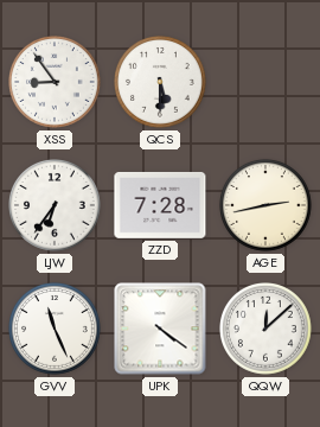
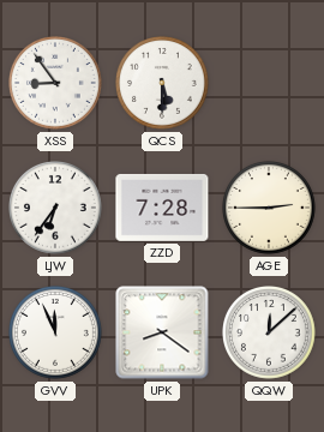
AGE: 2:43 -> 2:45 (270, 209)
GVV: 11:26 -> 11:56 (56, 334)
UPK: 4:21 -> 8:21 (162, 332)
